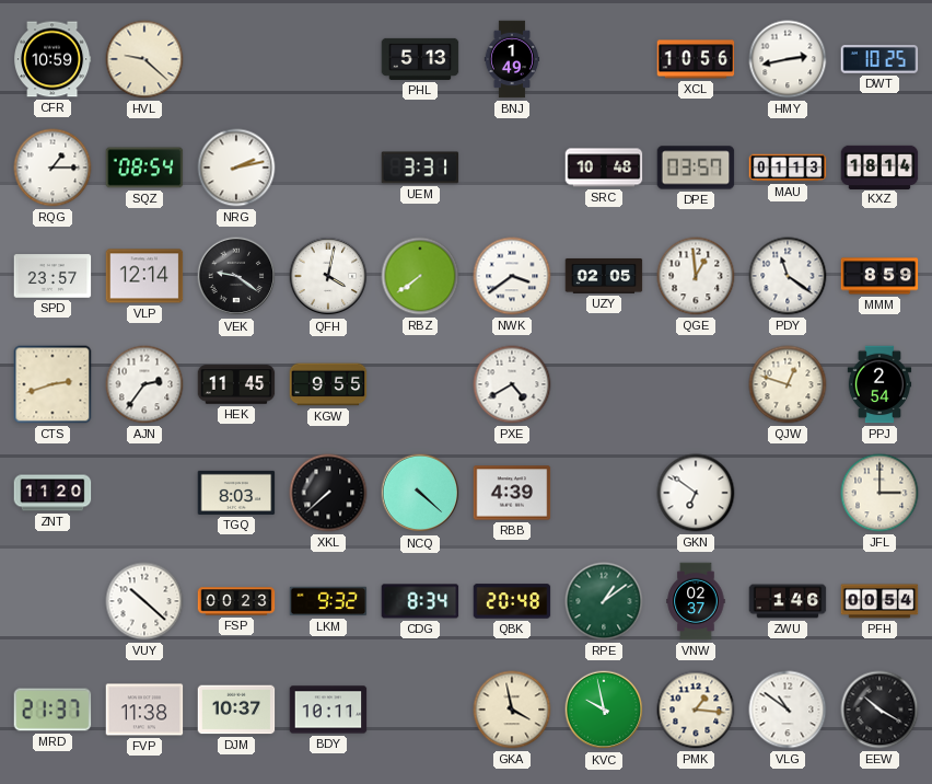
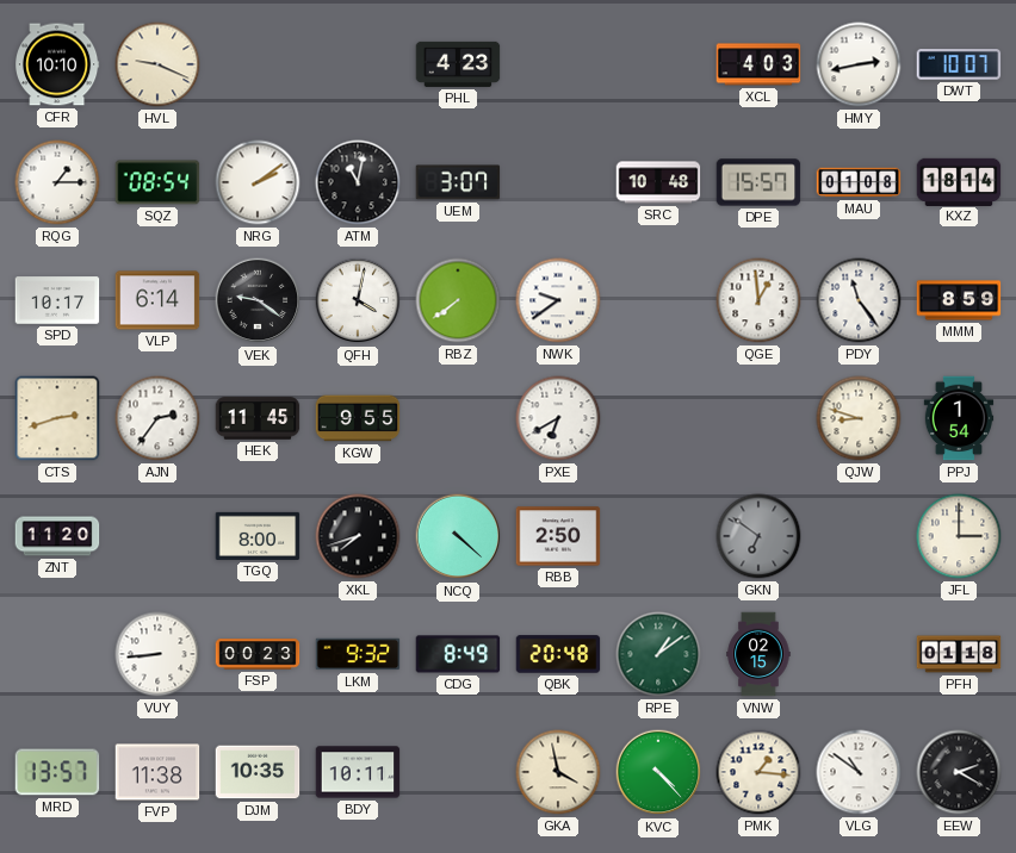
CFR: 10:59 -> 10:10 (58, 64)
HVL: 9:22 -> 9:19 (157, 64)
PHL: 5:13 -> 4:23 (458, 64)
BNJ: 1:49 -> none (512, 59)
XCL: 10:56 -> 4:03 (758, 64)
DWT: 10:25 -> 10:07 (959, 64)
NRG: 2:13 -> 2:09 (258, 182)
ATM: none -> 11:02 (358, 182)
UEM: 3:31 -> 3:07 (458, 182)
DPE: 03:57 -> 15:57 (758, 182)
MAU: 01:13 -> 01:08 (859, 182)
SPD: 23:57 -> 10:17 (57, 300)
VLP: 12:14 -> 6:14 (157, 300)
NWK: 3:39 -> 9:39 (558, 300)
UZY: 02:05 -> none (604, 276)
PDY: 11:21 -> 11:24 (859, 300)
PXE: 4:40 -> 6:40 (558, 418)
QJW: 12:48 -> 8:48 (859, 418)
PPJ: 2:54 -> 1:54 (959, 418)
TGQ: 8:03 -> 8:00 (258, 536)
XKL: 7:38 -> 7:42 (358, 536)
RBB: 4:39 -> 2:50 (558, 536)
GKN dial: white -> grey (758, 536)
VUY: 10:22 -> 8:44 (157, 654)
CDG: 8:34 -> 8:49 (458, 654)
VNW: 02:37 -> 02:15 (758, 654)
ZWU: 1:46 -> none (788, 601)
PFH: 00:54 -> 01:18 (959, 654)
MRD: 21:37 -> 13:57 (57, 772)
DJM: 10:37 -> 10:35 (258, 772)
KVC: 9:58 -> 4:23 (658, 772)
EEW: 10:20 -> 2:20 (959, 772)
